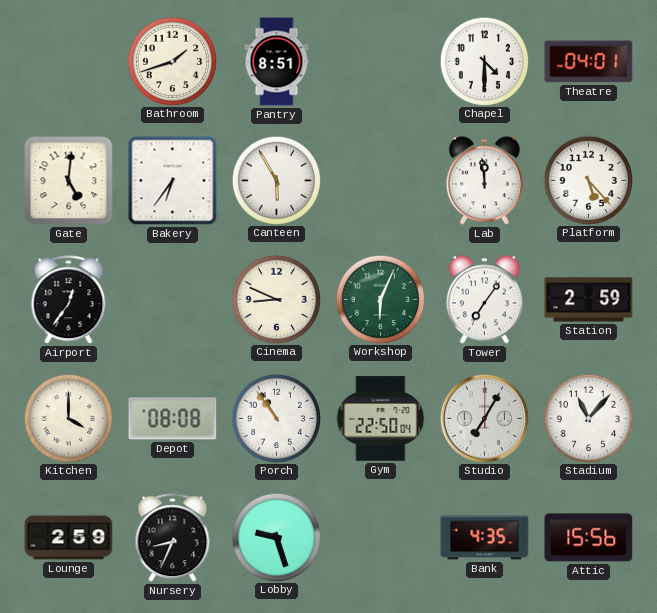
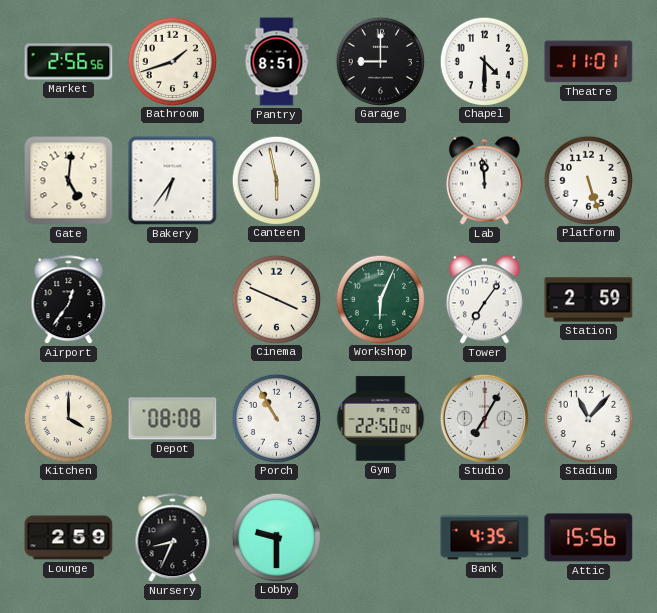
Market: none -> 2:56 (69, 62)
Garage: none -> 9:00 (380, 61)
Theatre: 04:01 -> 11:01 (589, 62)
Canteen: 5:55 -> 5:58 (276, 180)
Platform: 5:23 -> 5:27 (588, 180)
Cinema: 8:49 -> 3:49 (276, 299)
Porch: 10:54 -> 10:55 (276, 418)
Lobby: 9:27 -> 9:30 (276, 537)
